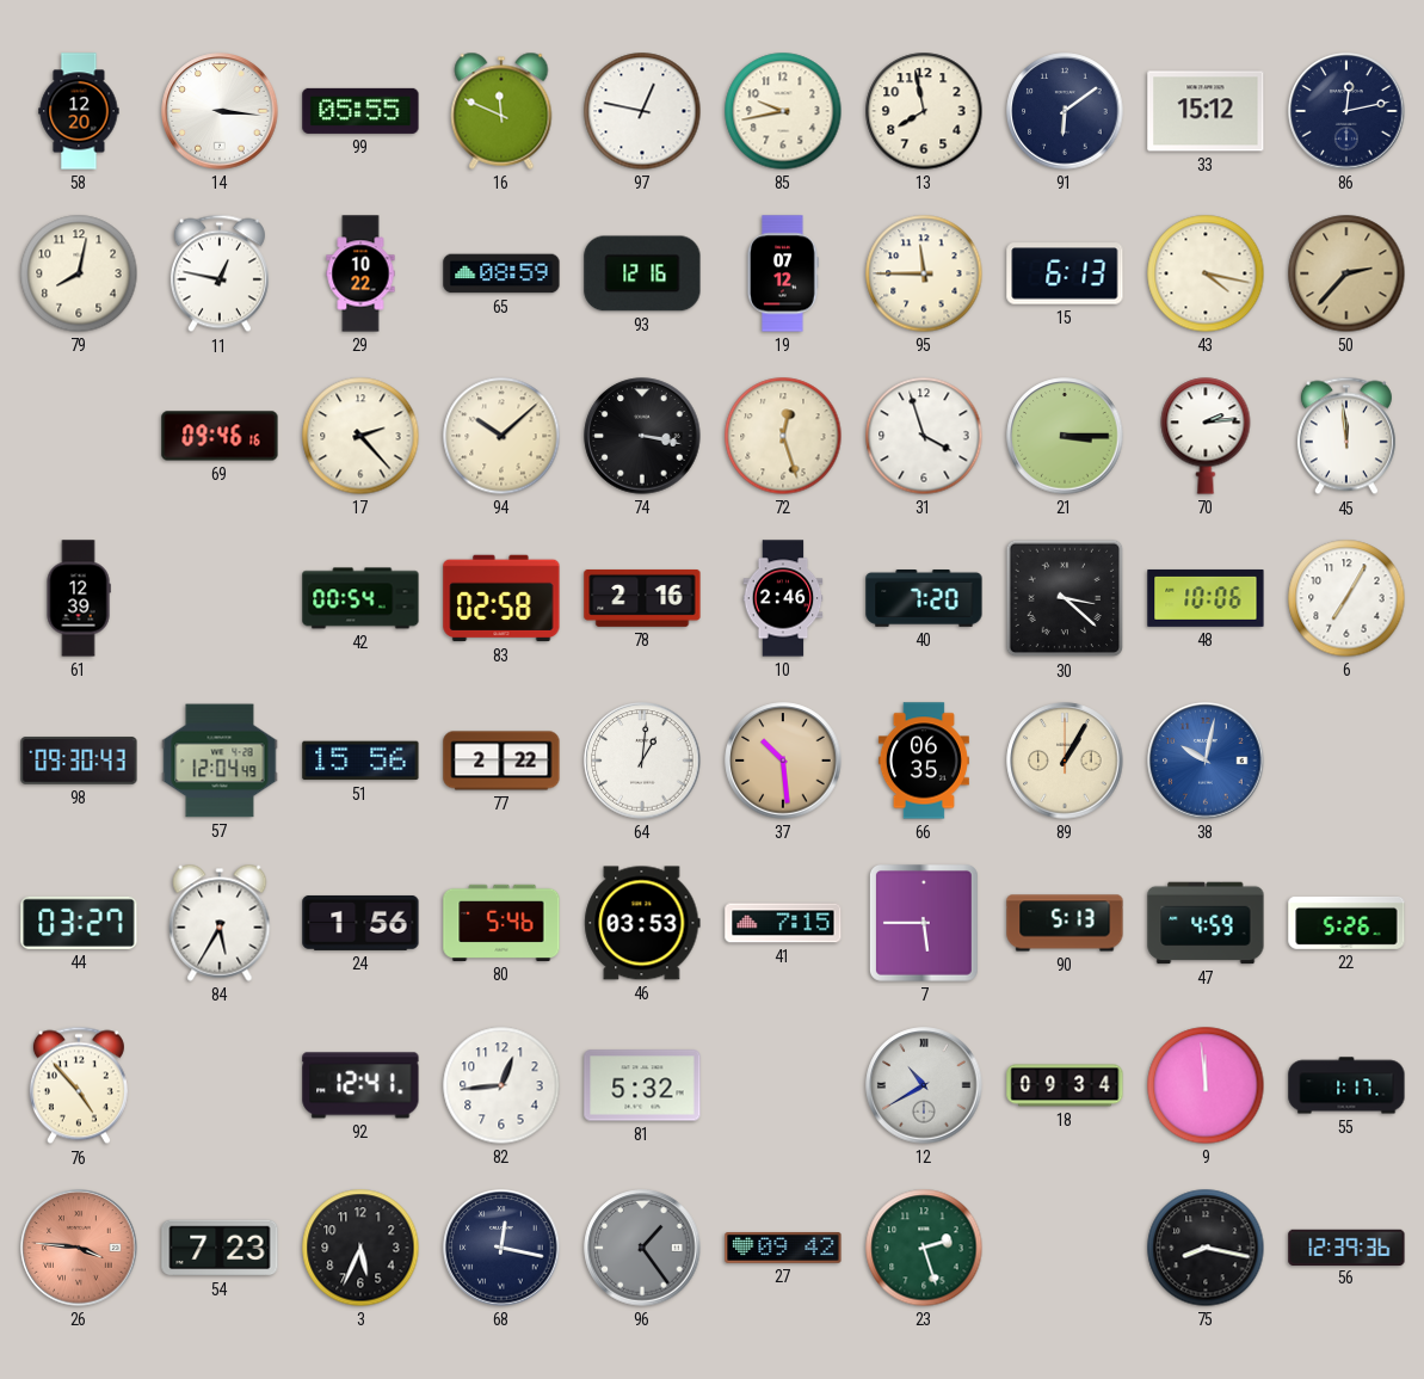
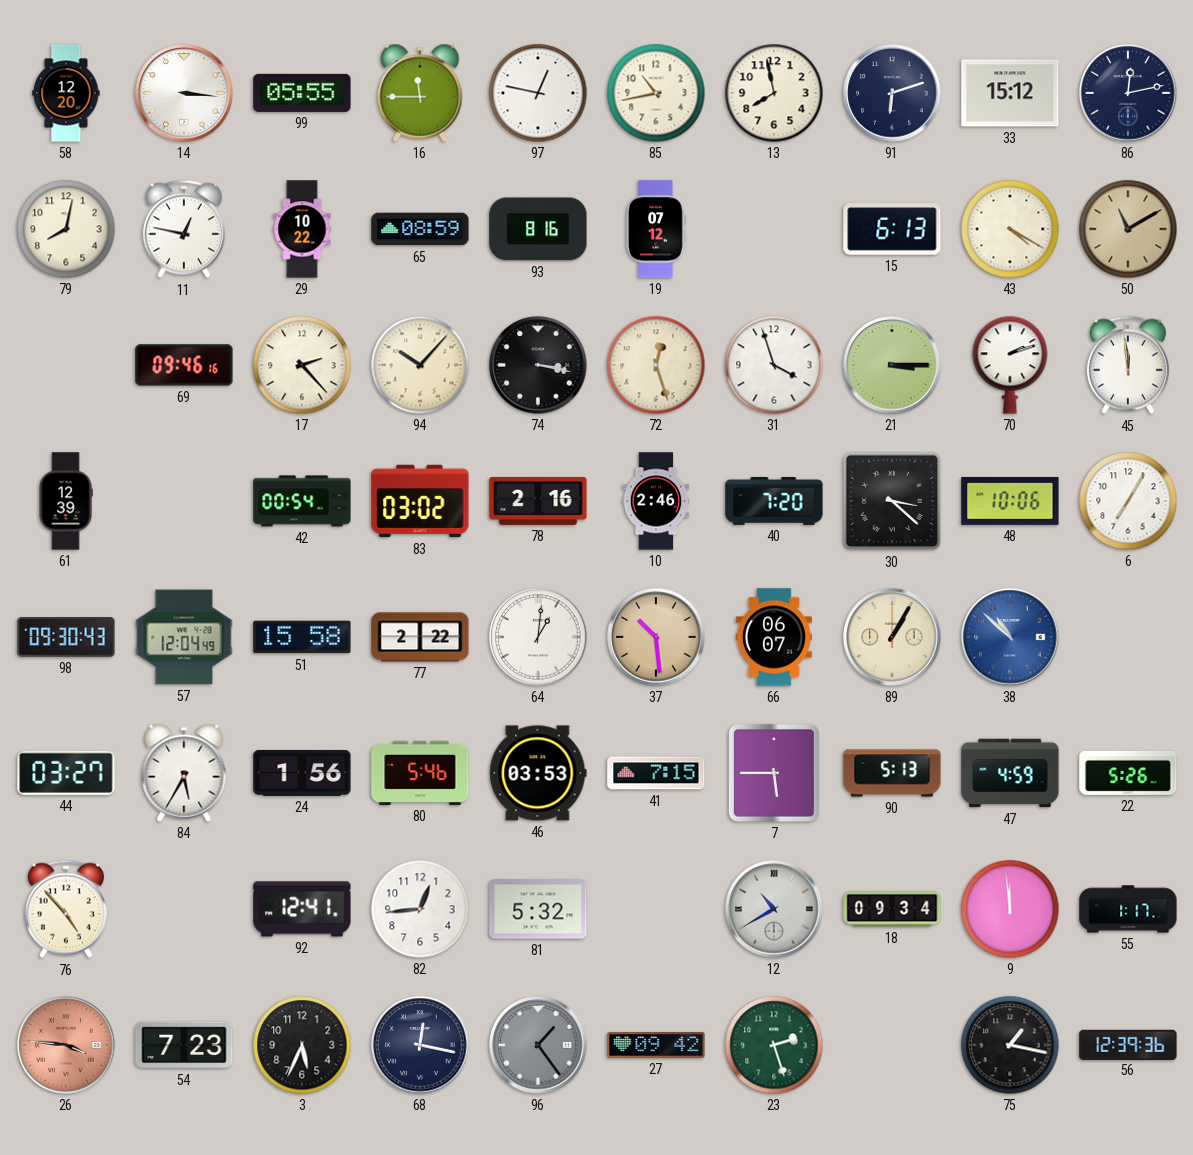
16: 11:49 -> 11:45 (420, 93)
85: 9:43 -> 10:43 (656, 93)
91: 6:09 -> 6:12 (892, 93)
93: 12:16 -> 8:16 (538, 229)
95: 11:45 -> none (924, 273)
43: 4:17 -> 4:20 (1010, 229)
50: 2:37 -> 11:10 (1128, 229)
94: 10:08 -> 10:07 (420, 365)
70: 2:14 -> 2:12 (1010, 365)
83: 02:58 -> 03:02 (420, 501)
51: 15:56 -> 15:58 (302, 637)
66: 06:35 -> 06:07 (774, 637)
38: 10:02 -> 10:52 (1010, 637)
75: 8:17 -> 1:17 (1010, 1045)
